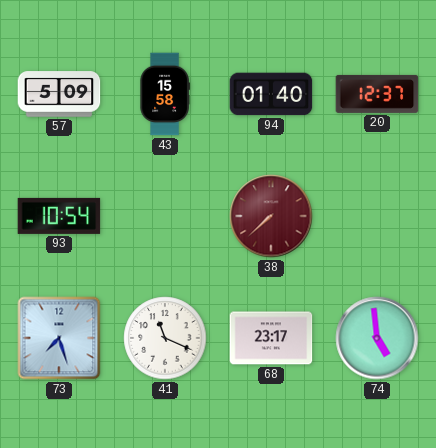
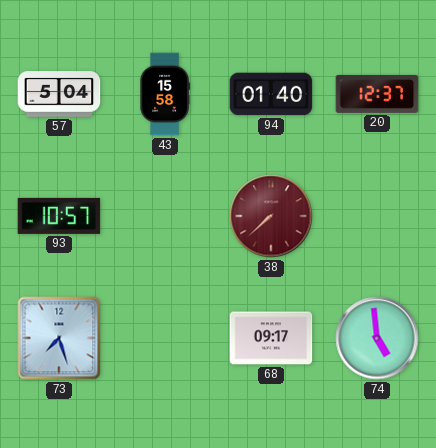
57: 5:09 -> 5:04 (59, 94)
93: 10:54 -> 10:57 (59, 216)
41: 11:19 -> none (165, 338)
68: 23:17 -> 09:17 (271, 338)
